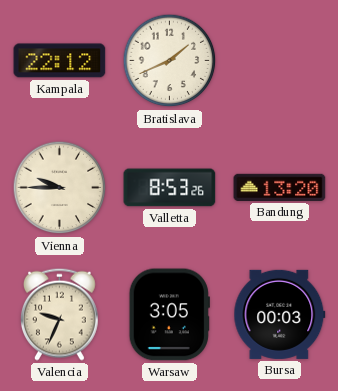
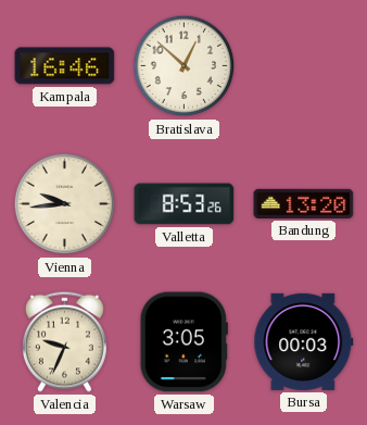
Kampala: 22:12 -> 16:46 (65, 66)
Bratislava: 1:41 -> 12:52 (185, 66)
Vienna: 9:45 -> 9:44 (65, 204)
